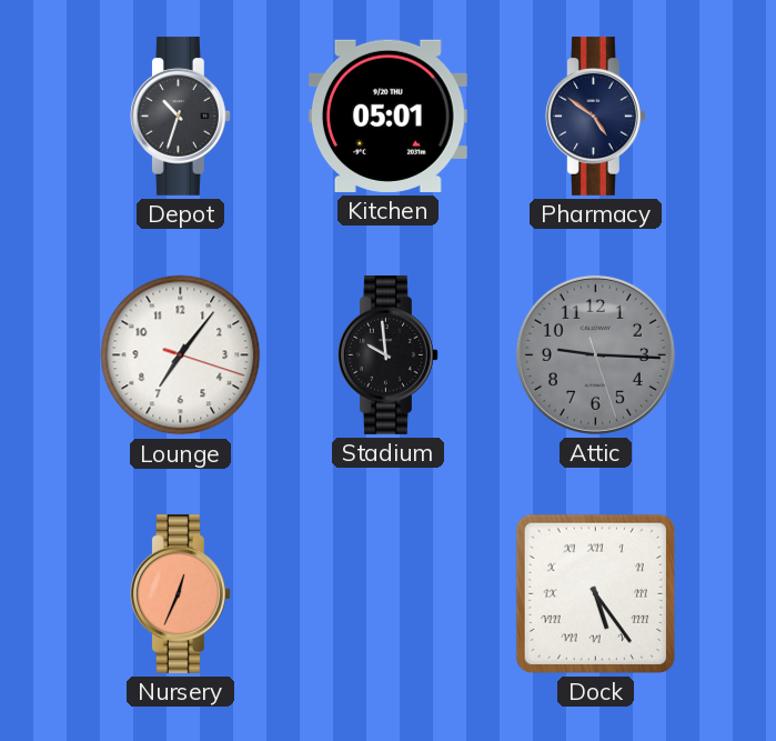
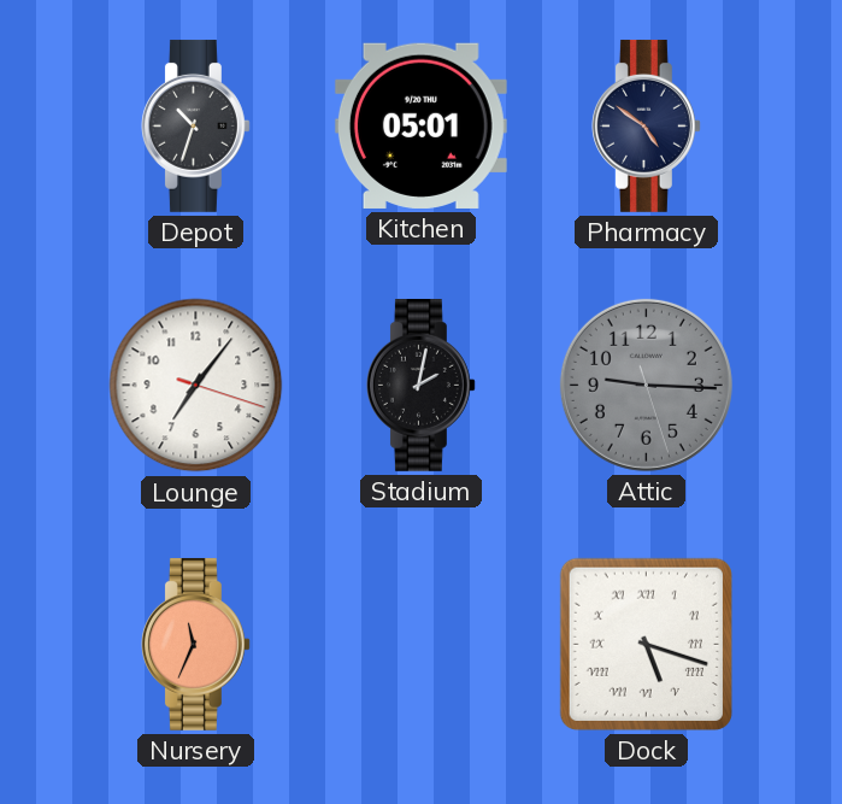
Stadium: 9:59 -> 2:02 (420, 385)
Nursery: 12:34 -> 11:34 (195, 644)
Dock: 5:24 -> 5:18 (646, 644)
